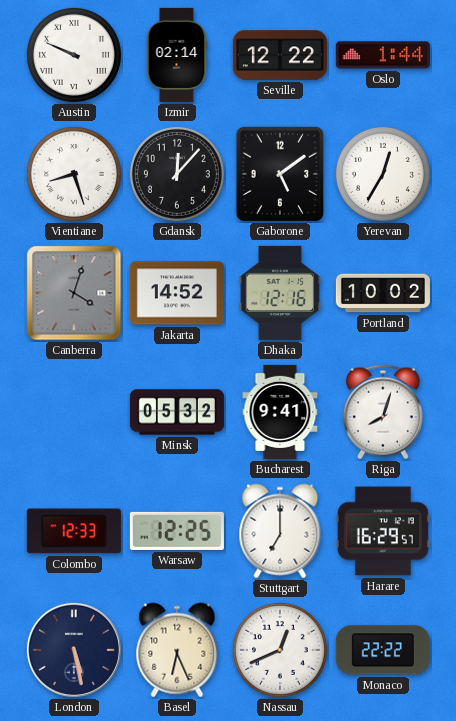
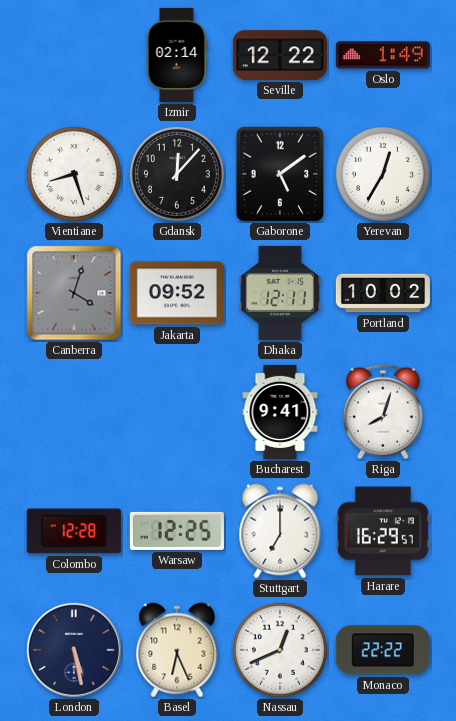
Austin: 9:49 -> none (74, 55)
Oslo: 1:44 -> 1:49 (383, 55)
Jakarta: 14:52 -> 09:52 (177, 293)
Dhaka: 12:16 -> 12:11 (280, 293)
Minsk: 05:32 -> none (177, 412)
Colombo: 12:33 -> 12:28 (74, 531)
